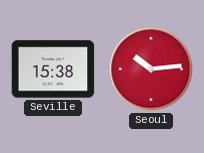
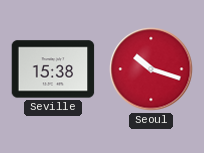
Seoul: 10:14 -> 10:18 (151, 69)
